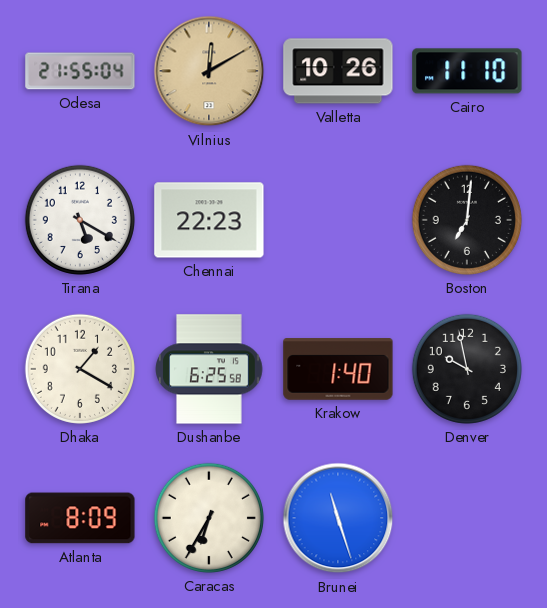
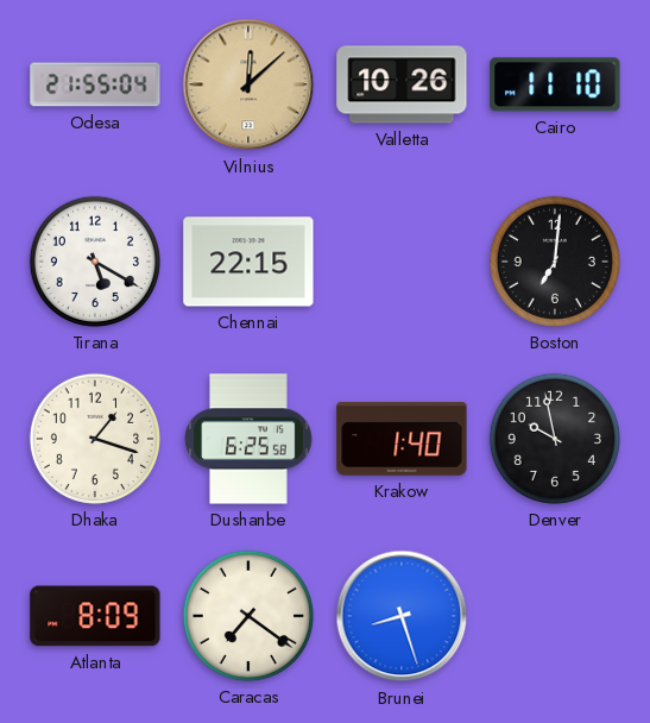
Vilnius: 12:10 -> 12:08 (248, 84)
Chennai: 22:23 -> 22:15 (248, 262)
Dhaka: 1:20 -> 1:18 (95, 439)
Caracas: 6:35 -> 7:21 (248, 616)
Brunei: 11:27 -> 8:27 (402, 616)
